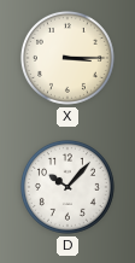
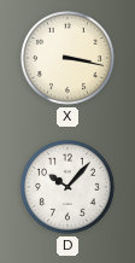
X: 3:15 -> 3:17 (67, 58)
